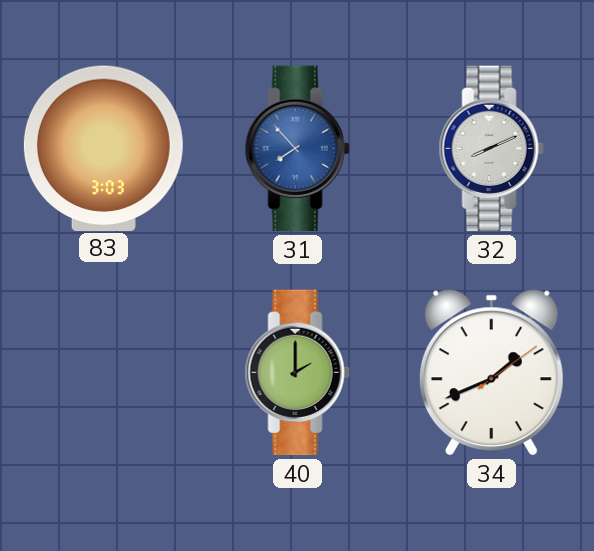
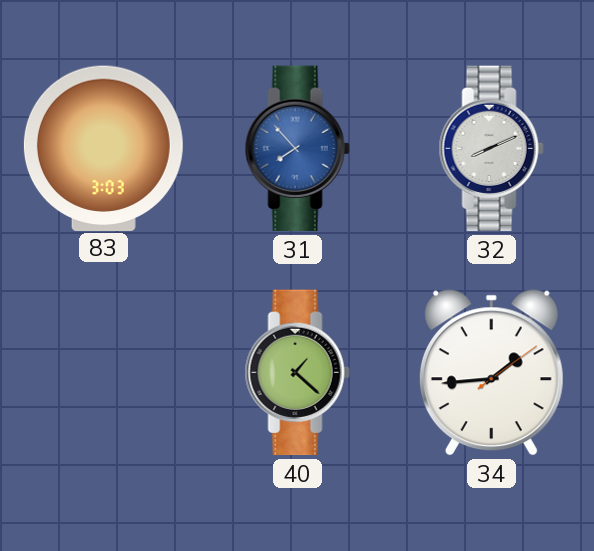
40: 2:00 -> 1:22 (297, 373)
34: 1:41 -> 1:44 (491, 373)
